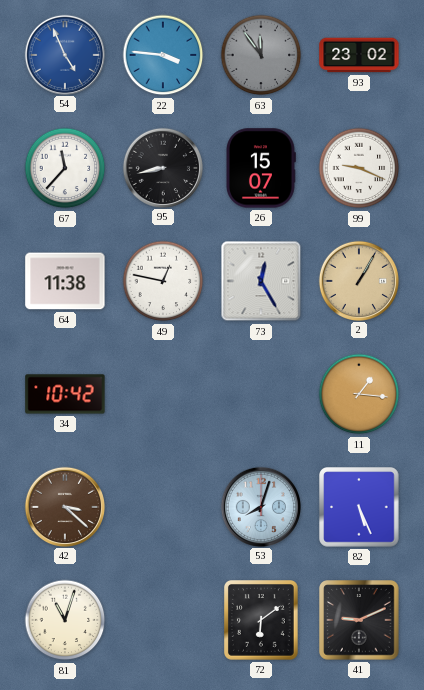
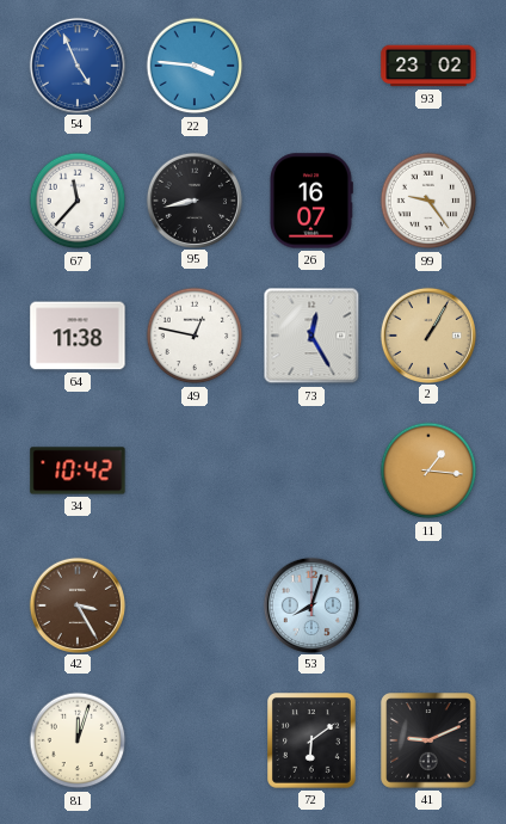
63: 11:54 -> none (261, 55)
26: 15:07 -> 16:07 (311, 201)
99: 9:19 -> 9:24 (428, 201)
42: 3:22 -> 3:25 (76, 604)
82: 5:26 -> none (359, 507)
81: 11:03 -> 12:03 (78, 740)
